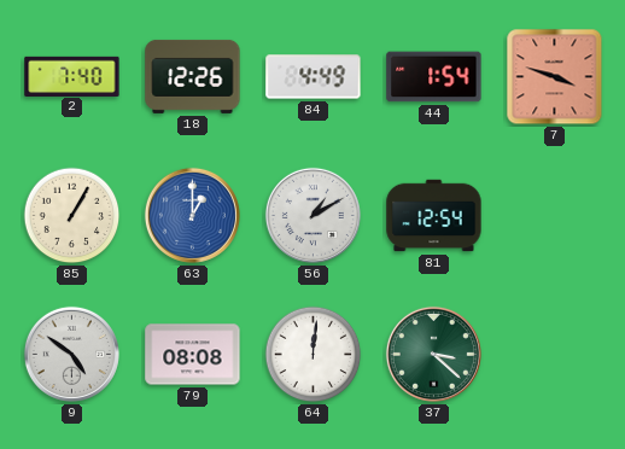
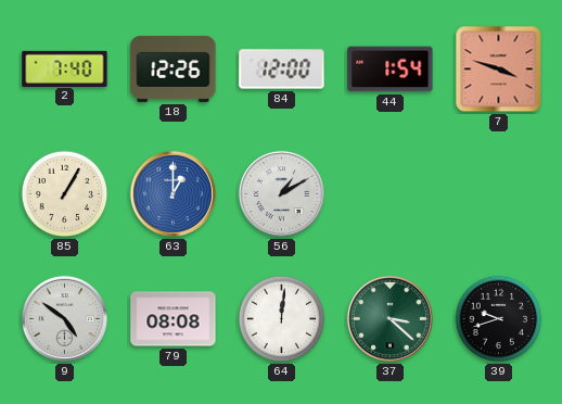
84: 4:49 -> 12:00 (282, 70)
81: 12:54 -> none (434, 216)
39: none -> 9:42 (499, 319)
